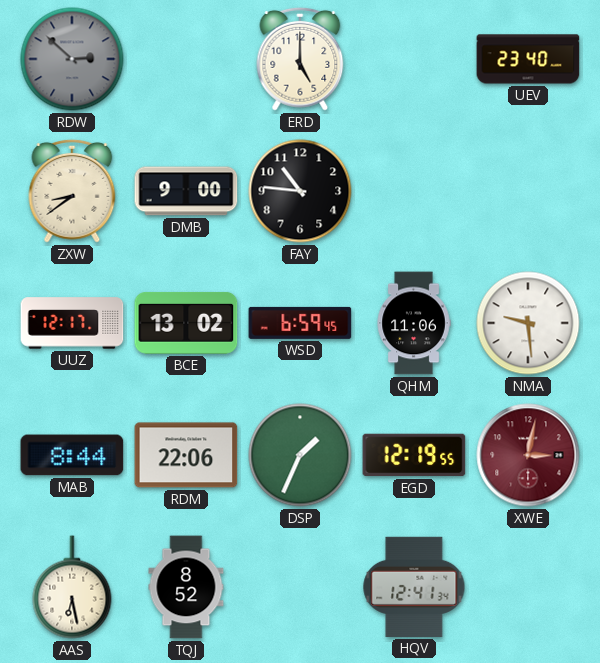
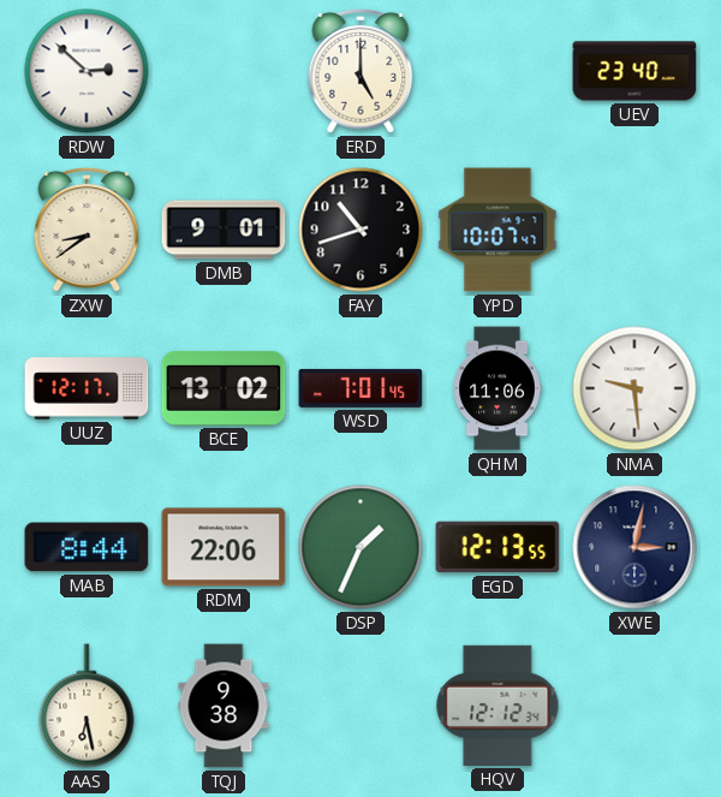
RDW dial: grey -> white (87, 71)
DMB: 9:00 -> 9:01 (224, 230)
FAY: 10:46 -> 10:42 (360, 230)
YPD: none -> 10:07 (497, 230)
WSD: 6:59 -> 7:01 (360, 388)
EGD: 12:19 -> 12:13 (497, 547)
XWE dial: burgundy -> navy (634, 547)
TQJ: 8:52 -> 9:38 (224, 706)
HQV: 12:41 -> 12:12 (497, 706)
